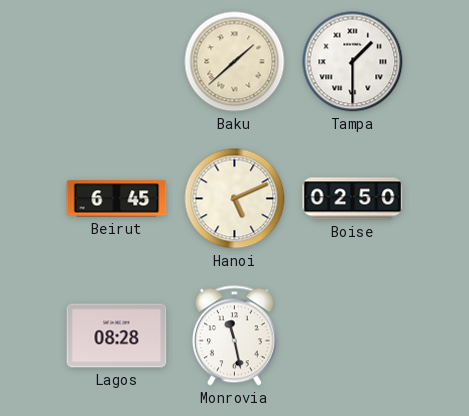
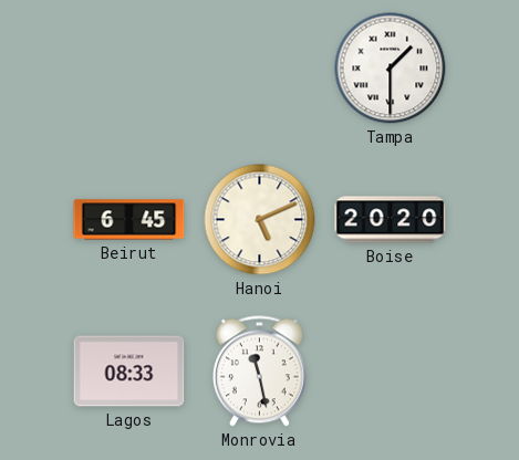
Baku: 1:38 -> none (235, 62)
Boise: 02:50 -> 20:20 (391, 220)
Lagos: 08:28 -> 08:33 (129, 372)
